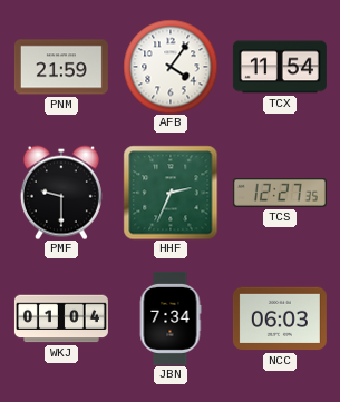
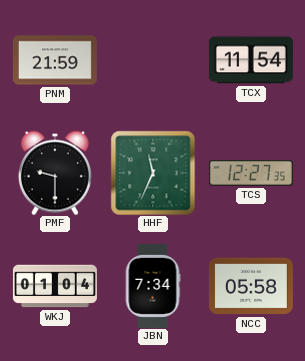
AFB: 4:06 -> none (171, 67)
HHF: 2:34 -> 11:34 (153, 173)
NCC: 06:03 -> 05:58 (251, 286)
